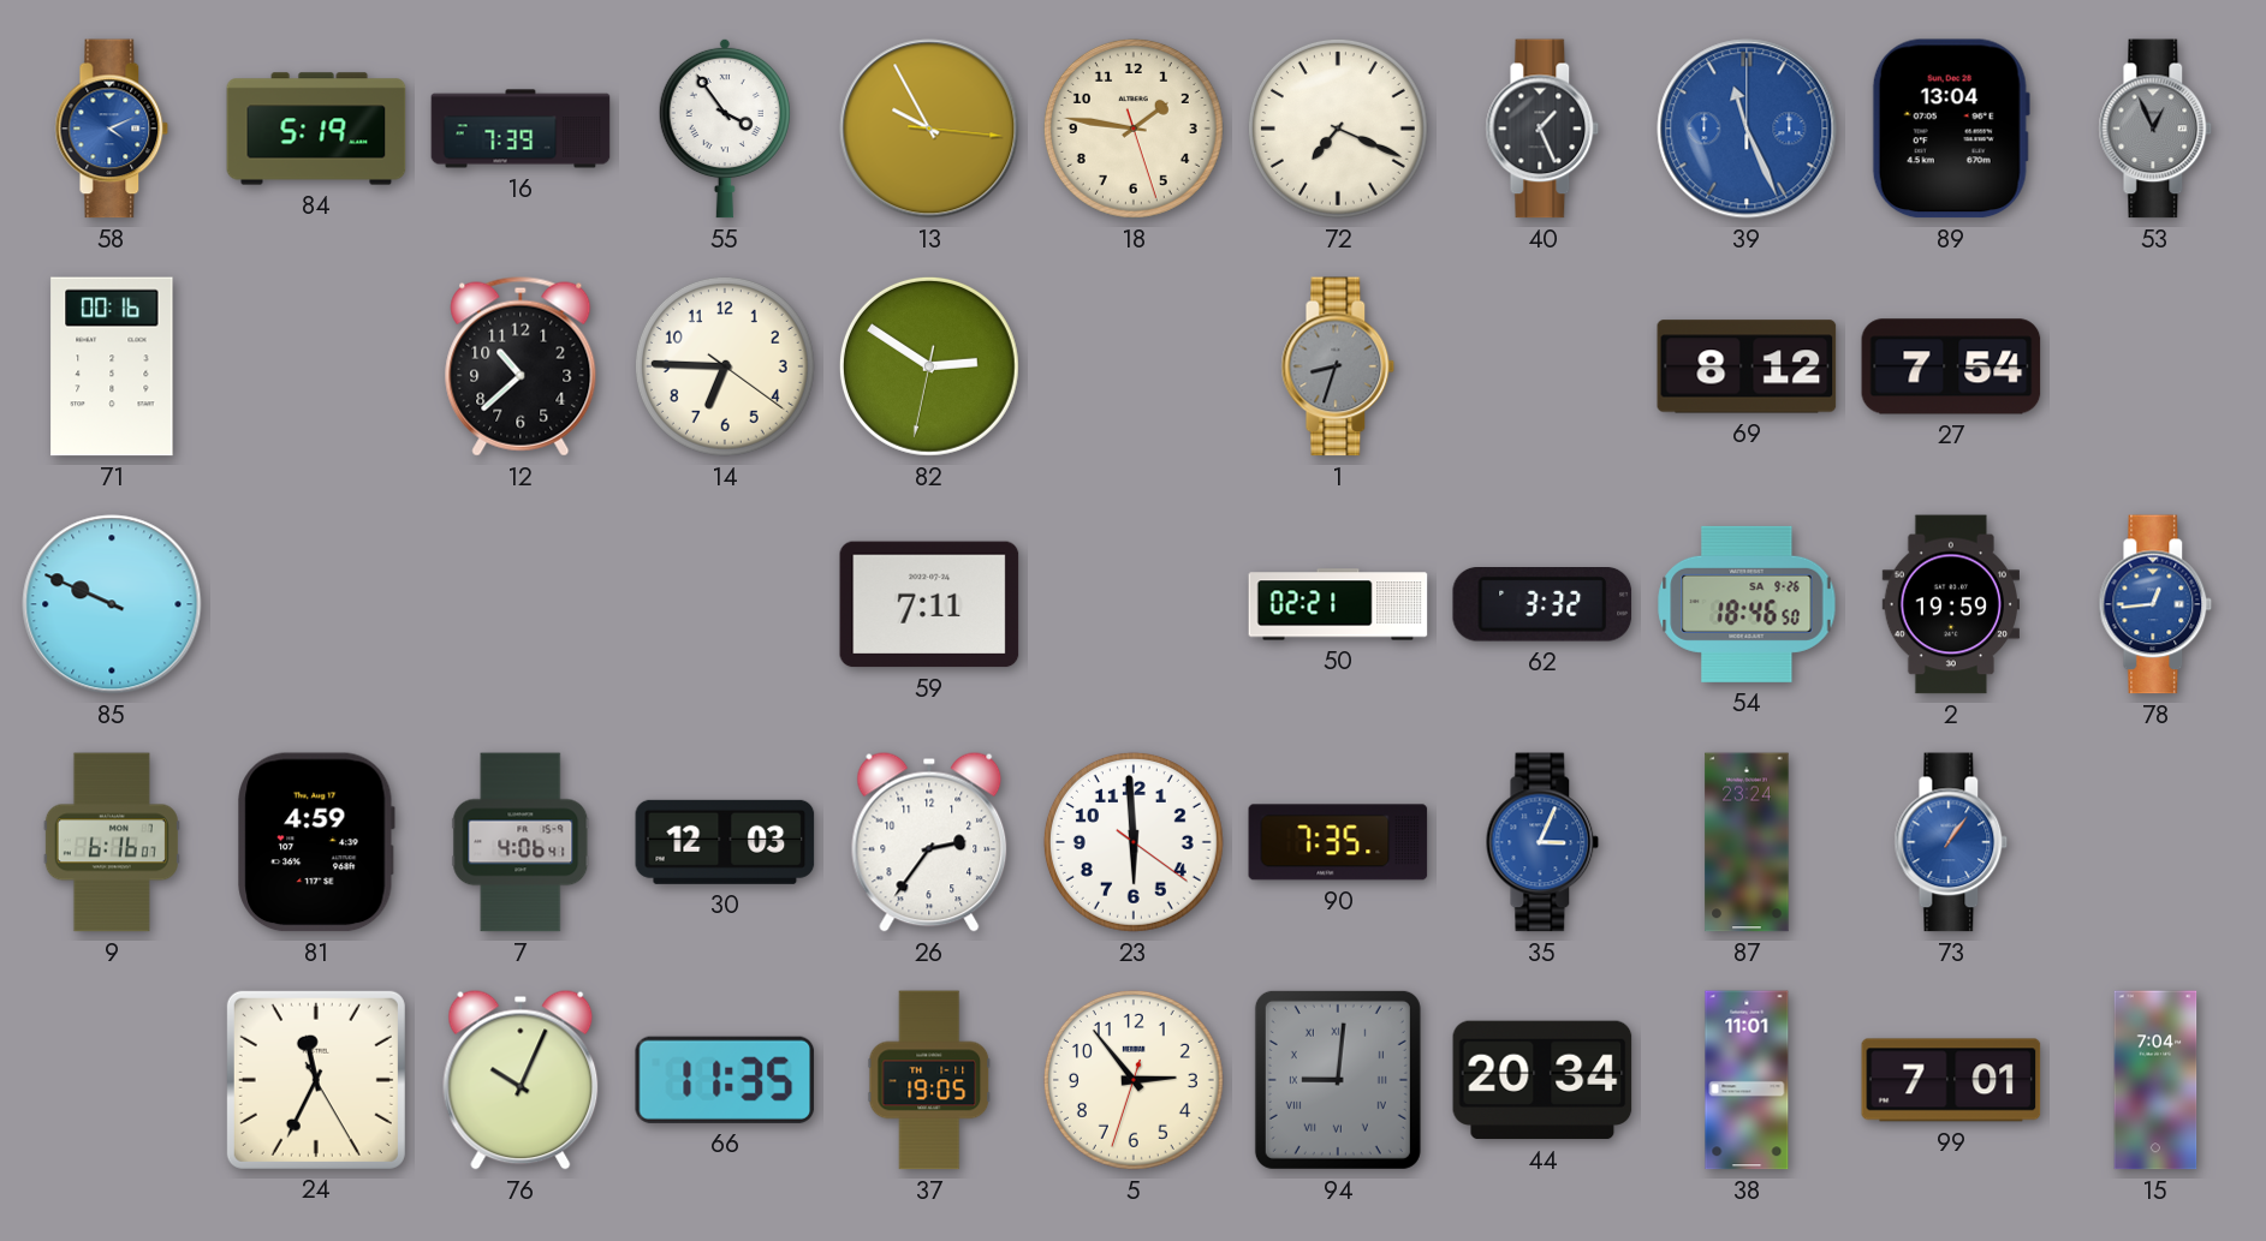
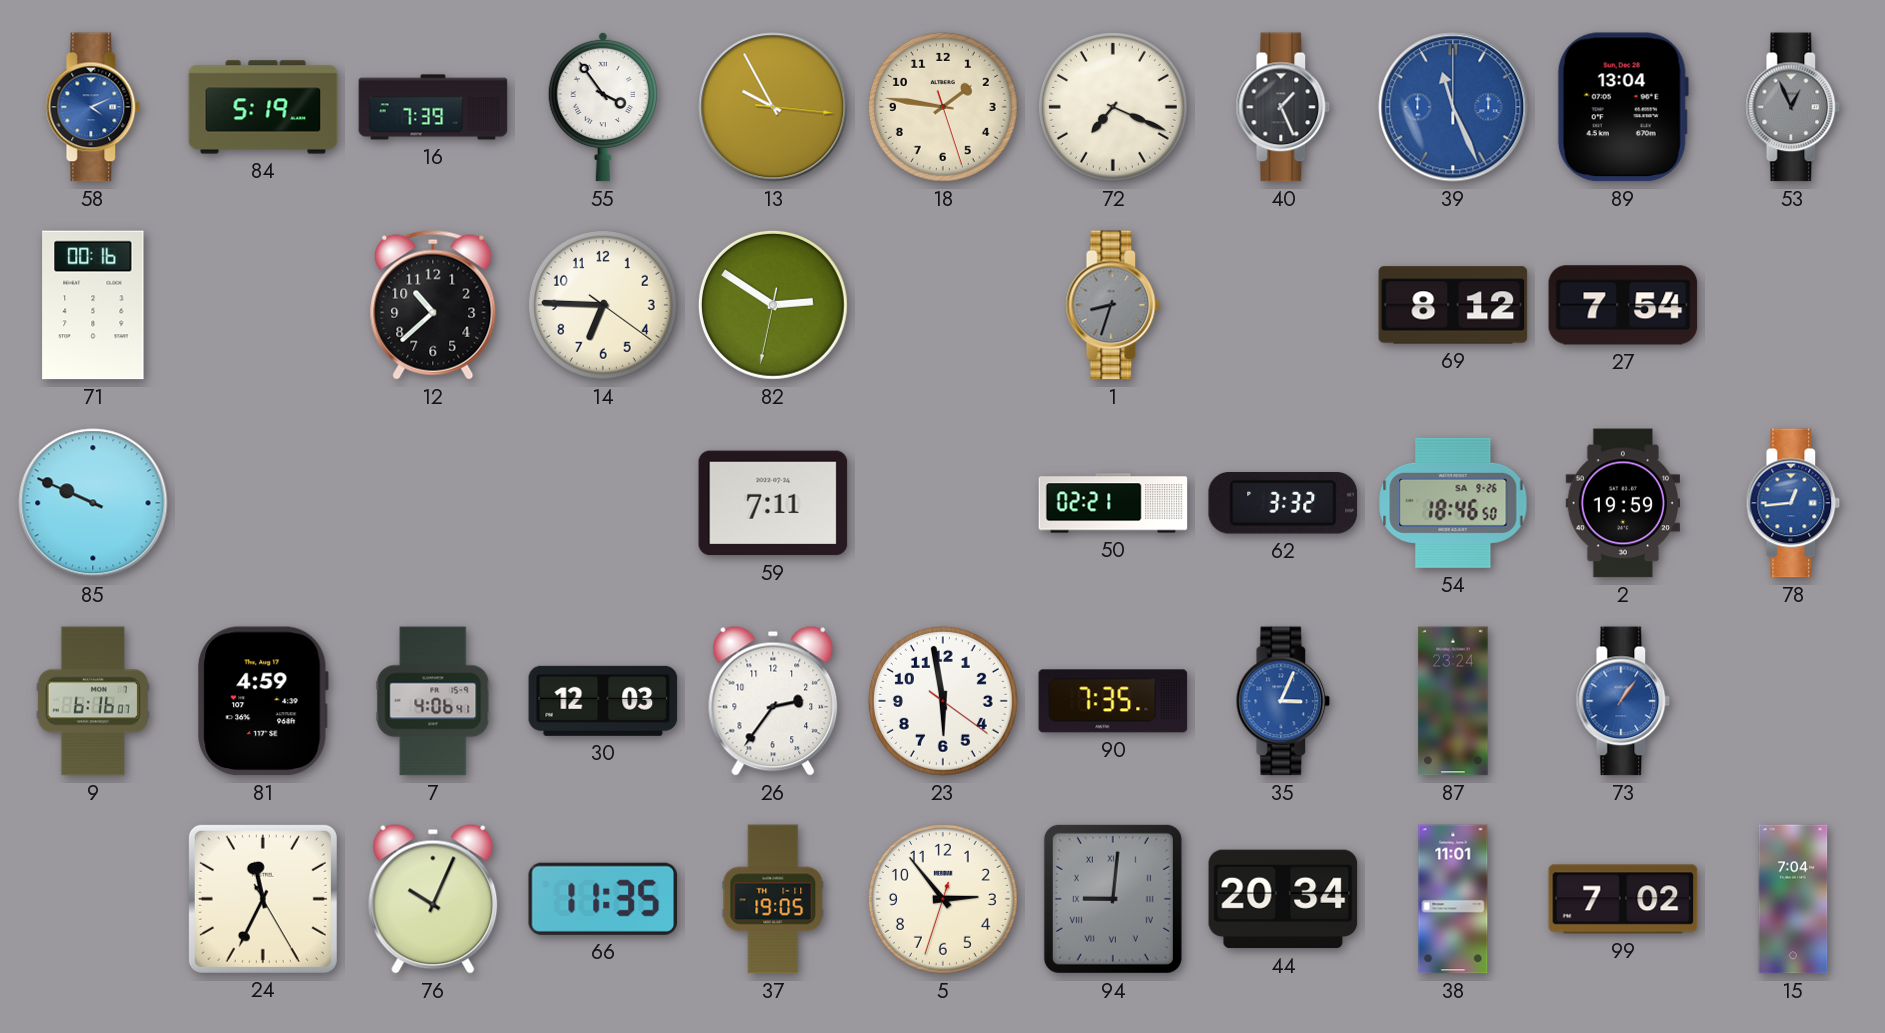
23: 5:59 -> 5:58 (943, 701)
99: 7:01 -> 7:02 (1623, 899)
